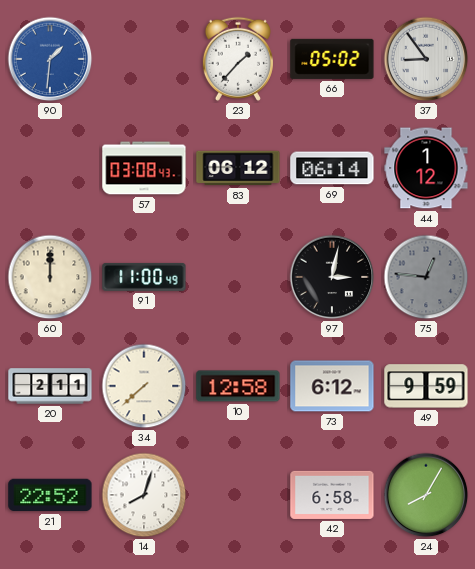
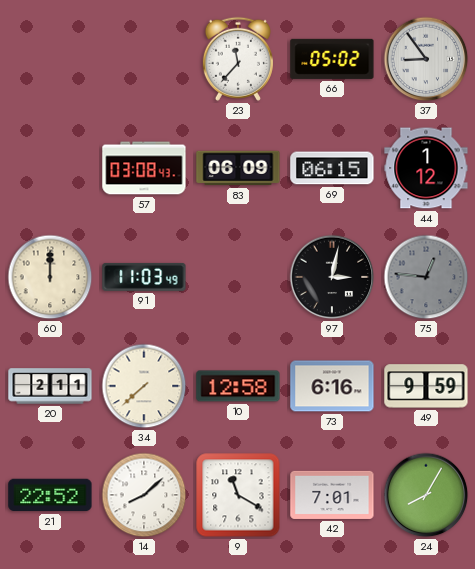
90: 1:31 -> none (50, 59)
23: 1:37 -> 11:37 (238, 59)
83: 06:12 -> 06:09 (238, 168)
69: 06:14 -> 06:15 (332, 168)
91: 11:00 -> 11:03 (144, 277)
73: 6:12 -> 6:16 (332, 386)
14: 8:03 -> 8:08 (144, 495)
9: none -> 11:20 (238, 495)
42: 6:58 -> 7:01 (332, 495)
